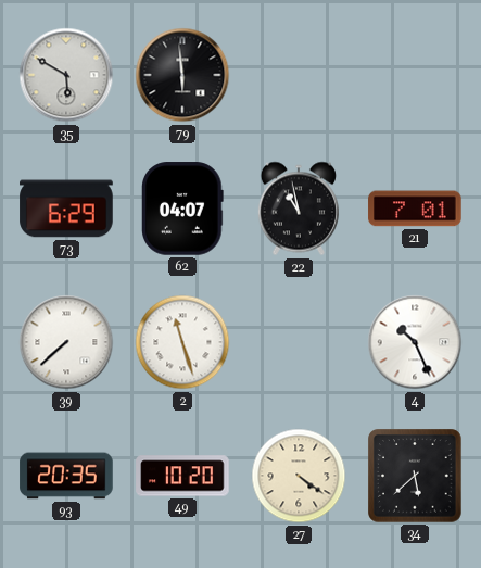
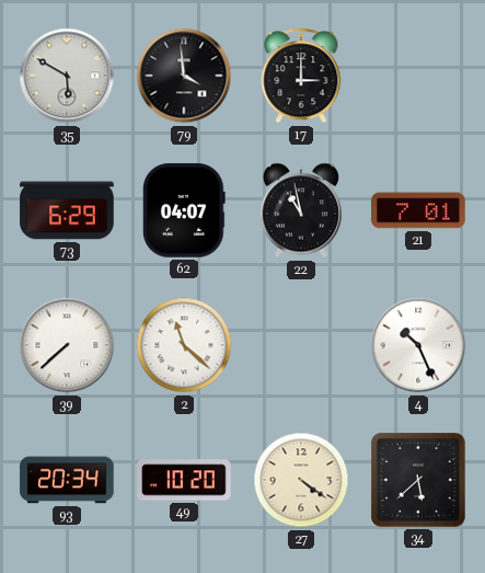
79: 5:59 -> 3:59 (184, 76)
17: none -> 3:00 (301, 76)
2: 11:27 -> 11:22 (184, 345)
93: 20:35 -> 20:34 (67, 480)
